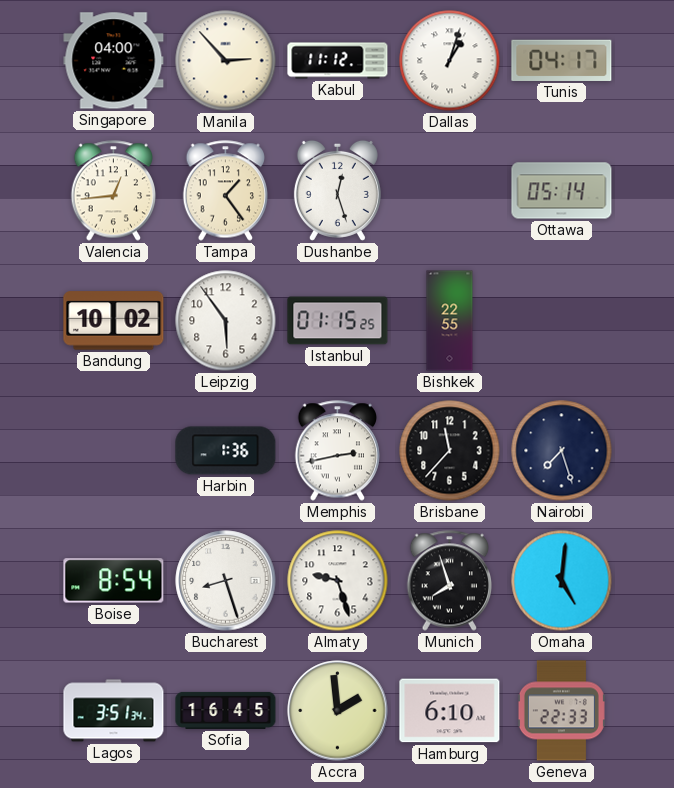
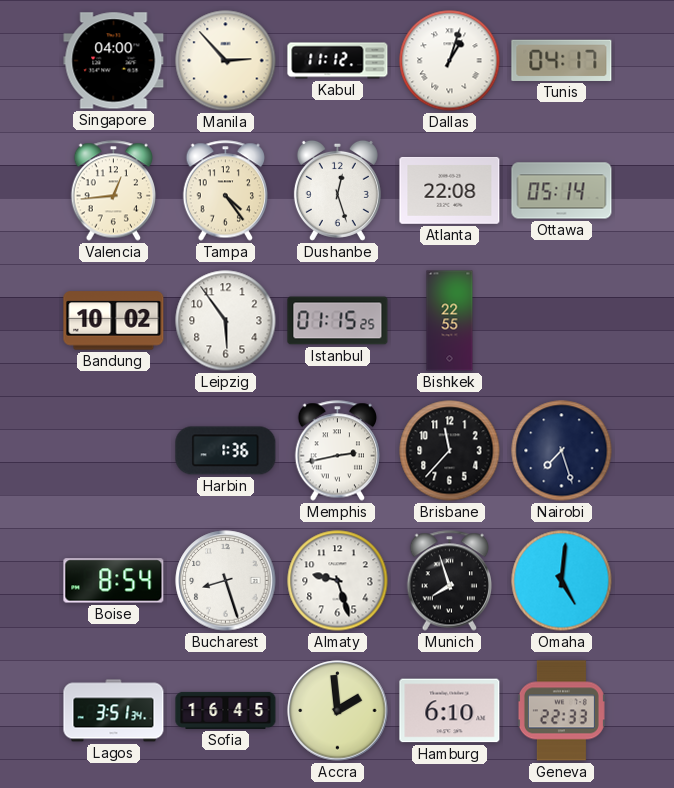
Tampa: 1:24 -> 4:24 (226, 191)
Atlanta: none -> 22:08 (450, 190)
